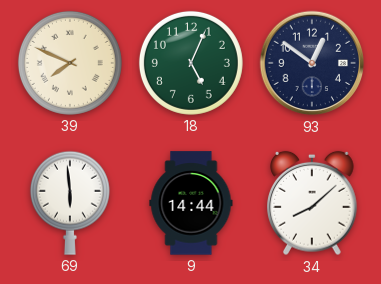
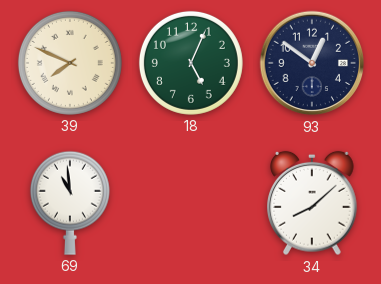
69: 5:59 -> 10:59 (70, 203)
9: 14:44 -> none (191, 203)
